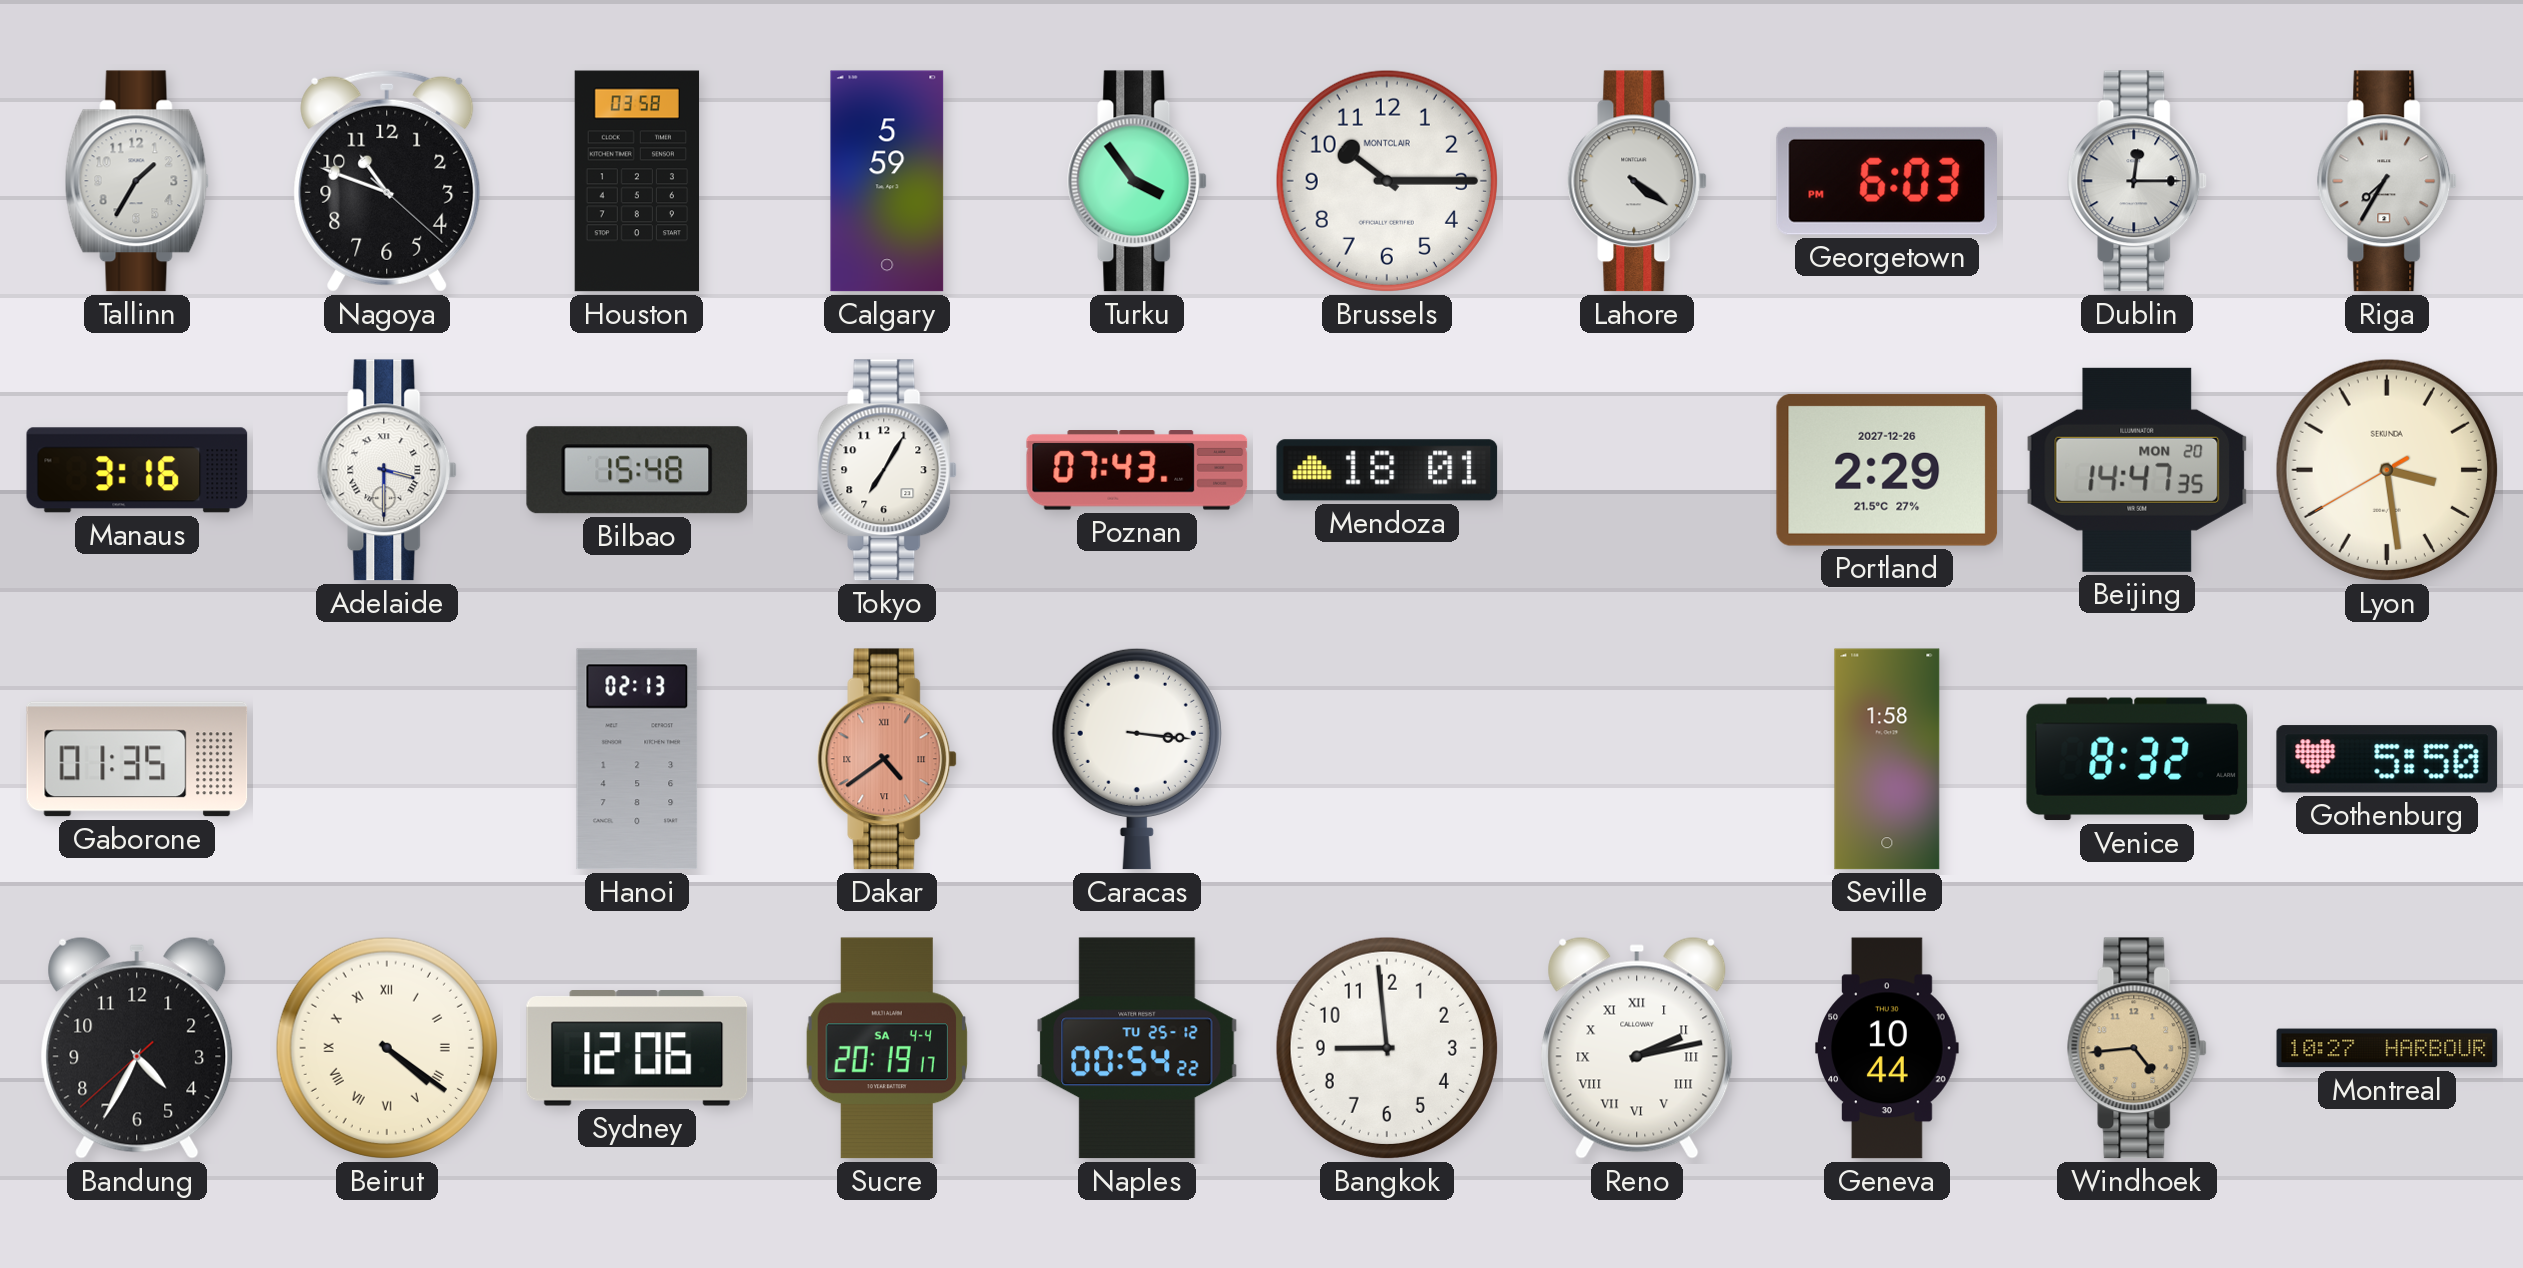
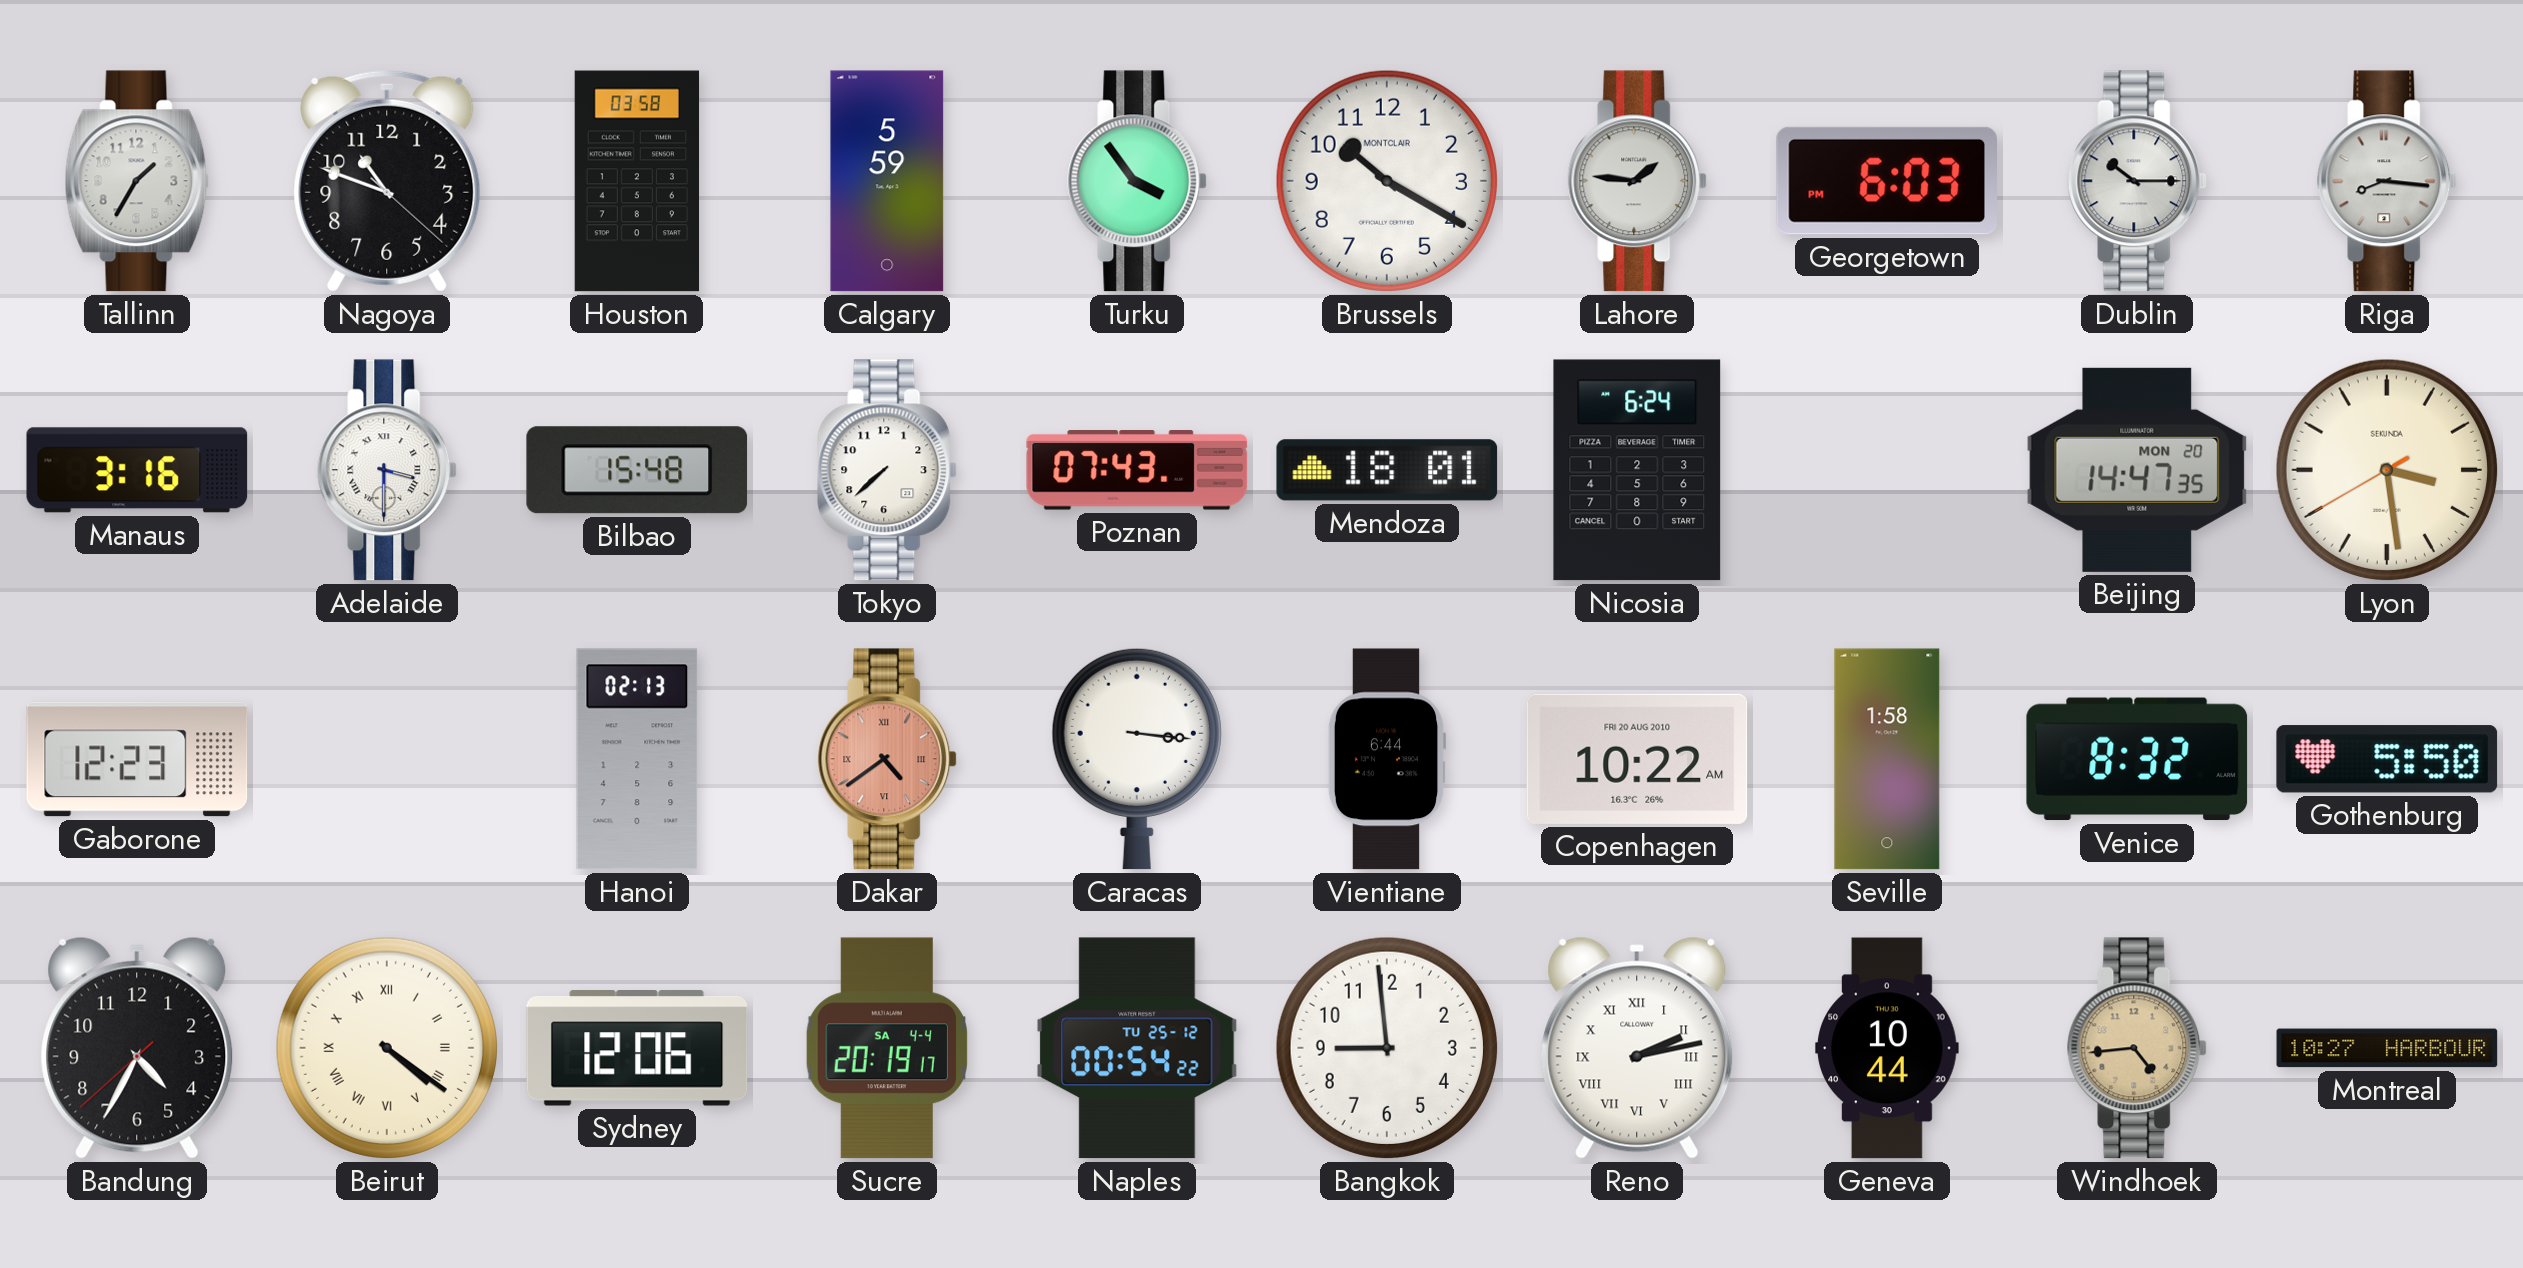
Brussels: 10:15 -> 10:20 (1387, 181)
Lahore: 4:21 -> 1:46 (1638, 181)
Dublin: 12:15 -> 10:15 (2138, 181)
Riga: 7:35 -> 8:16 (2388, 181)
Tokyo: 7:05 -> 7:38 (888, 470)
Nicosia: none -> 6:24 (1637, 470)
Portland: 2:29 -> none (1887, 470)
Gaborone: 01:35 -> 12:23 (137, 759)
Vientiane: none -> 6:44 (1387, 759)
Copenhagen: none -> 10:22 (1637, 759)
